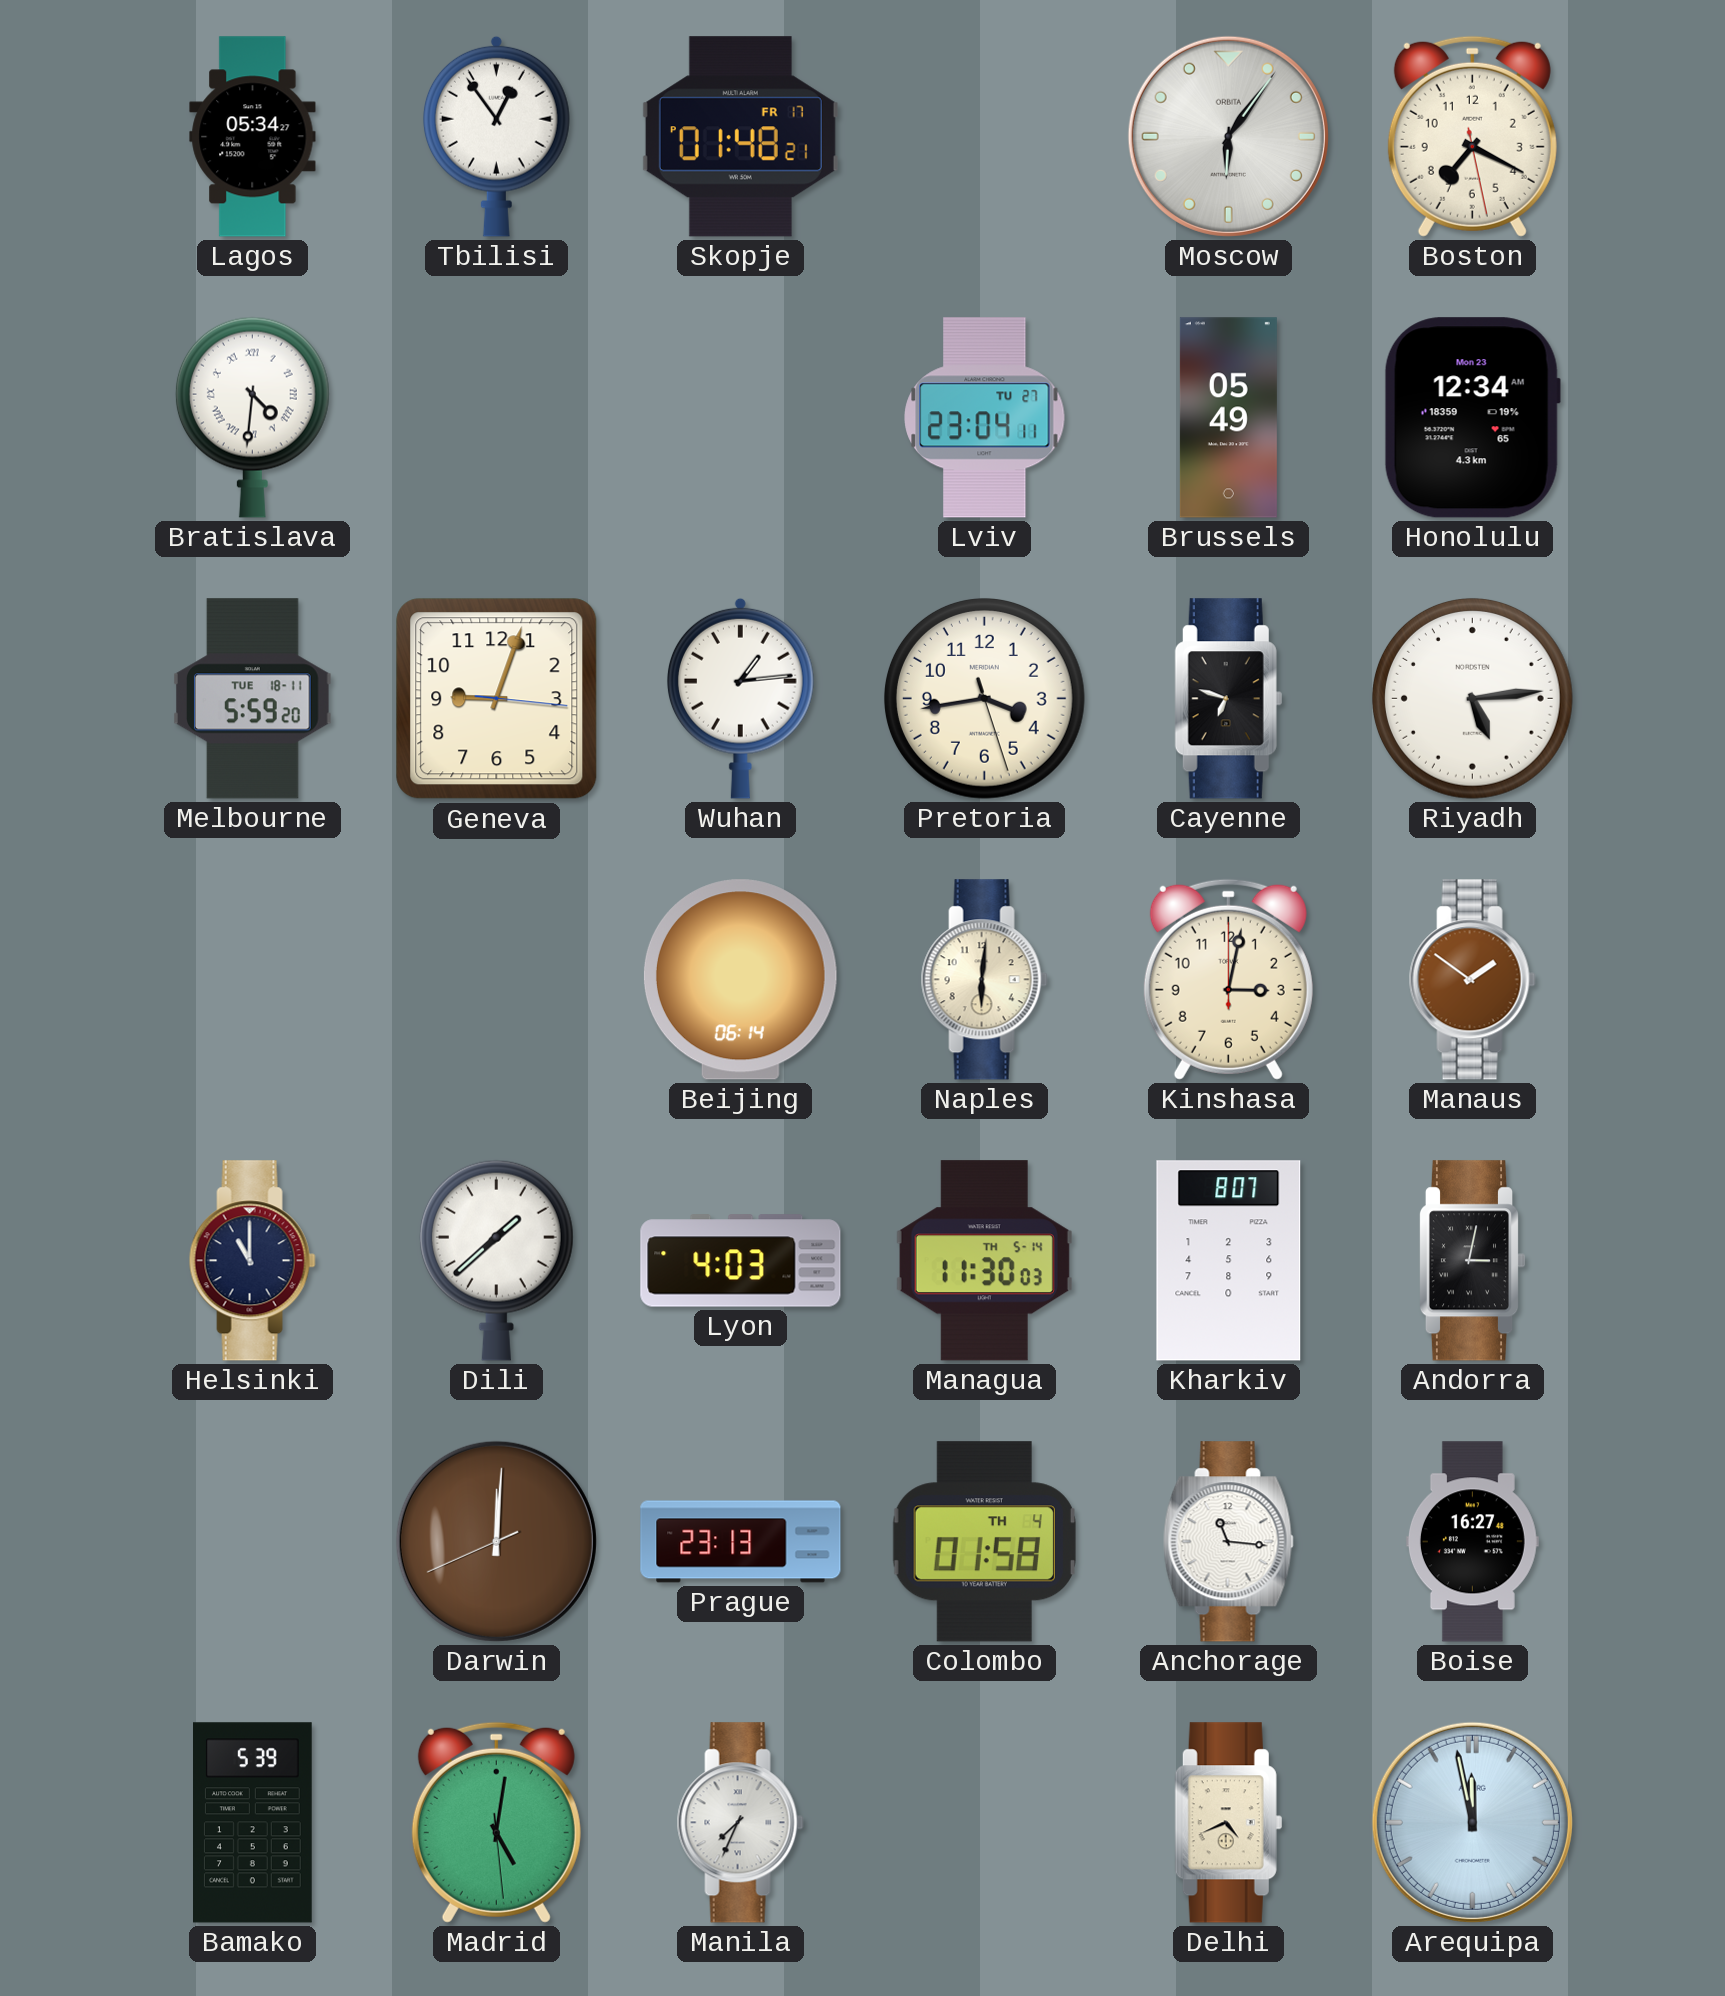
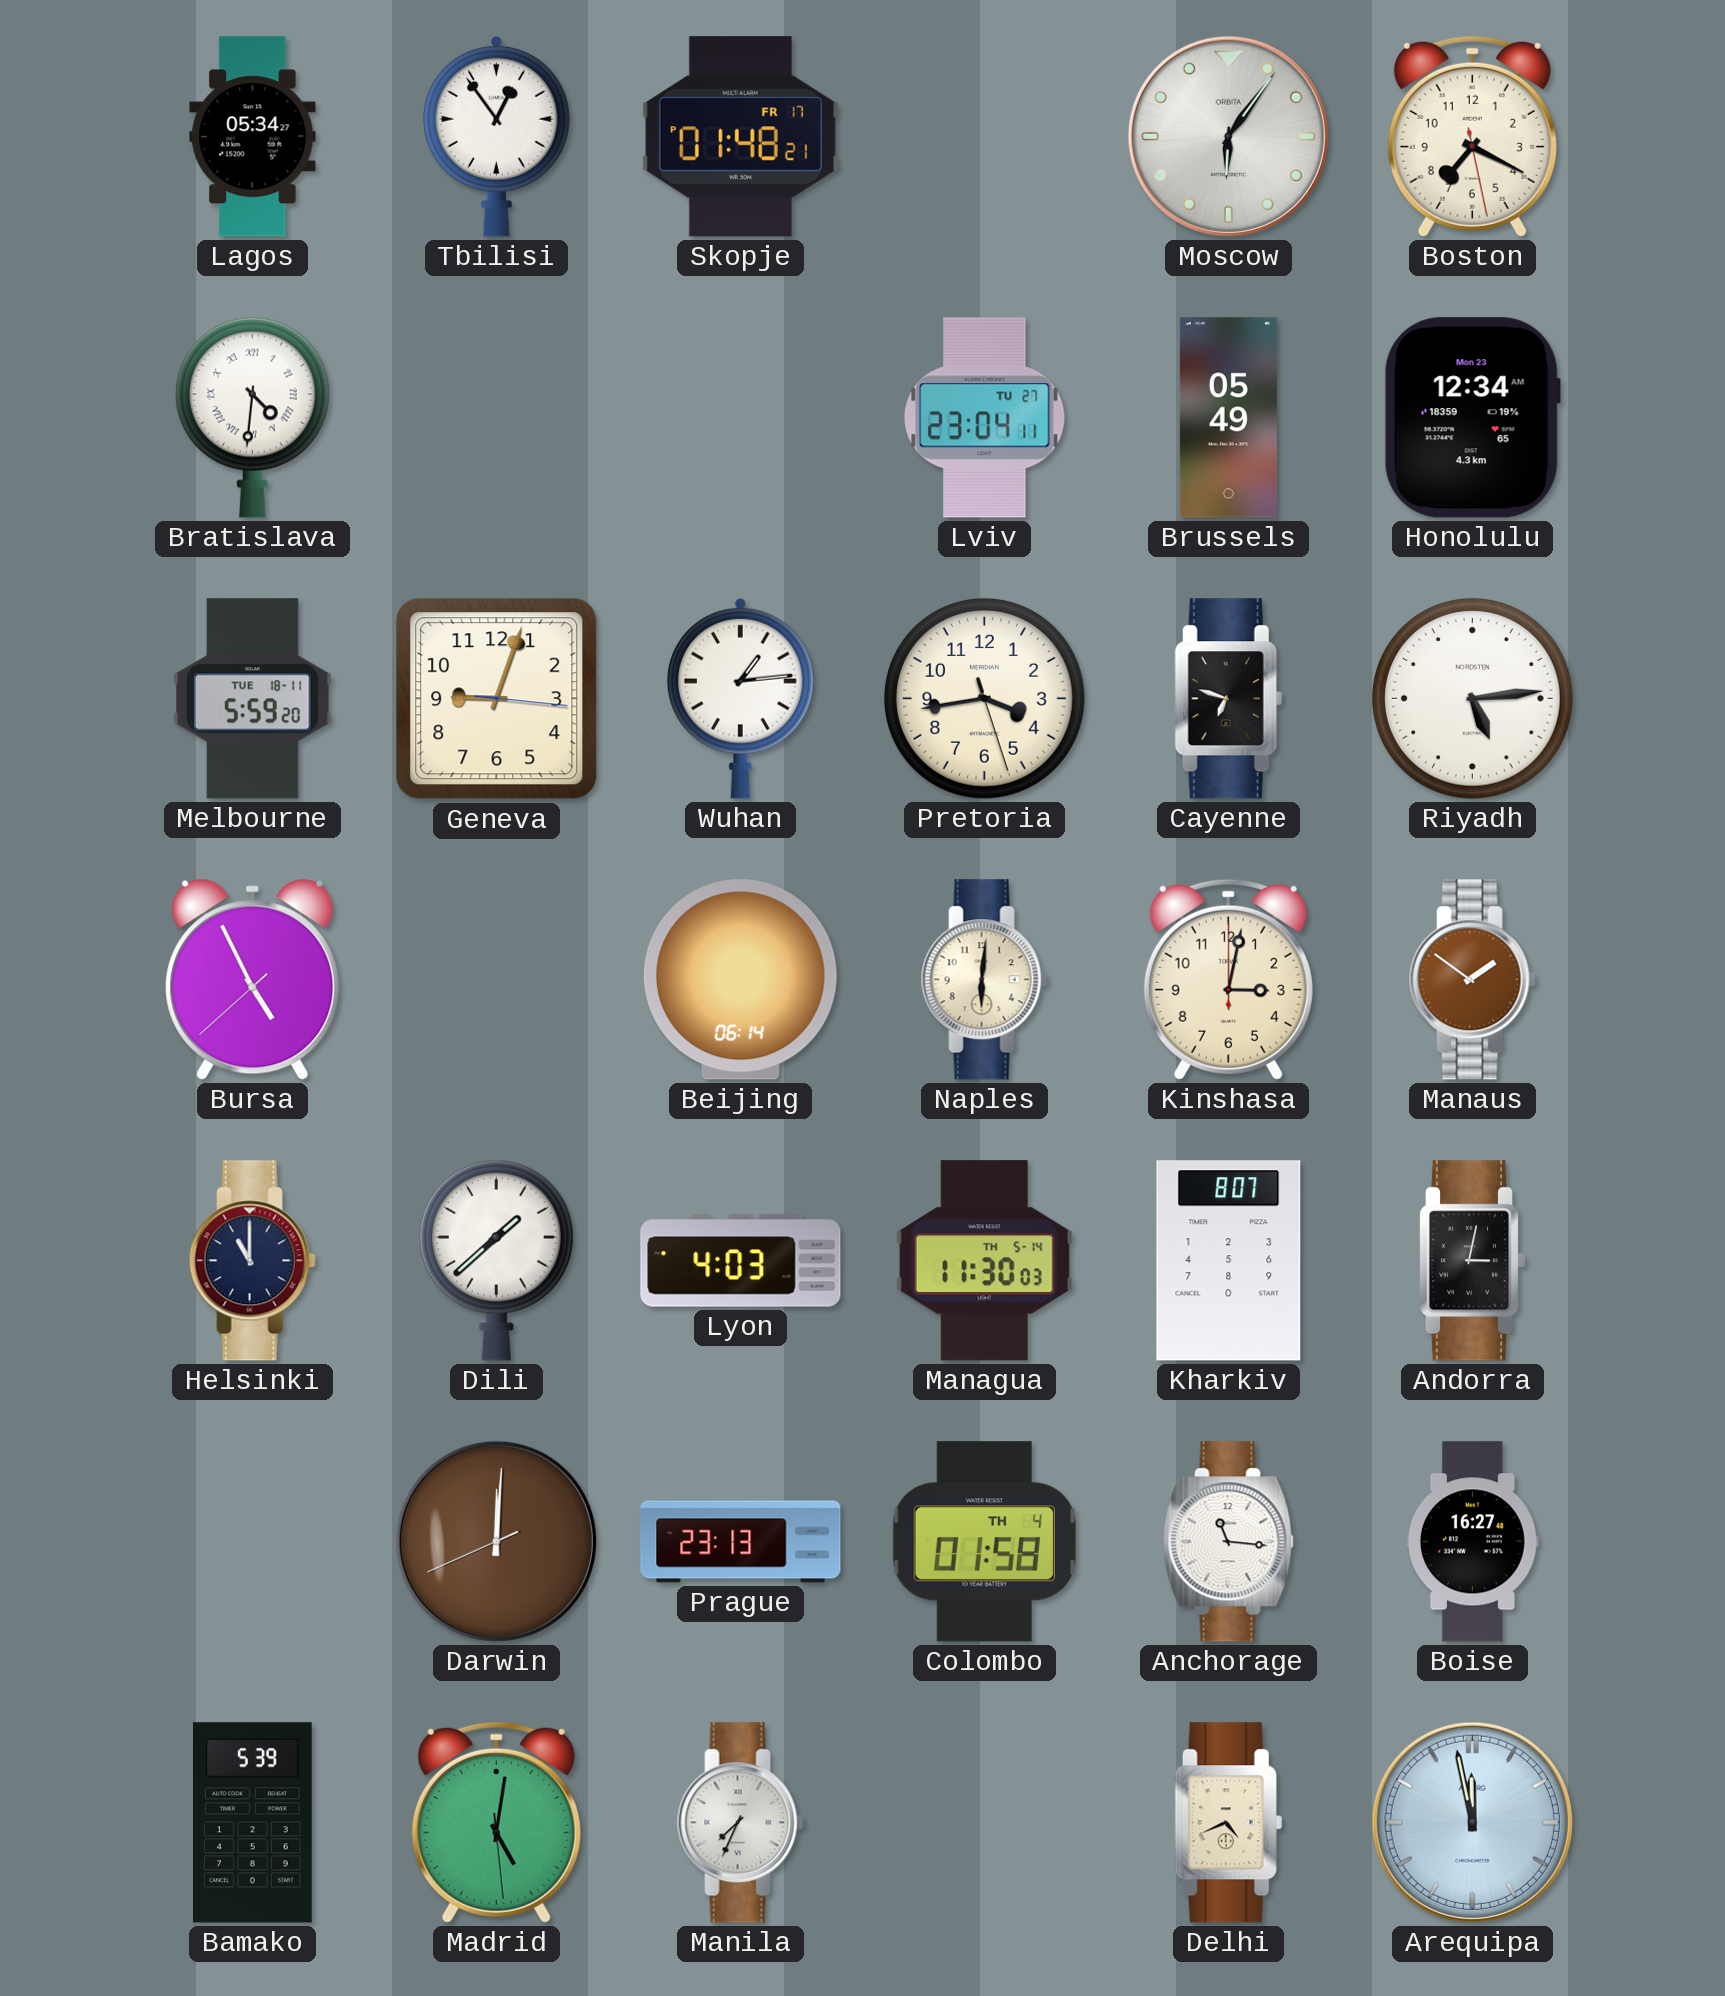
Bursa: none -> 4:55 (253, 979)
